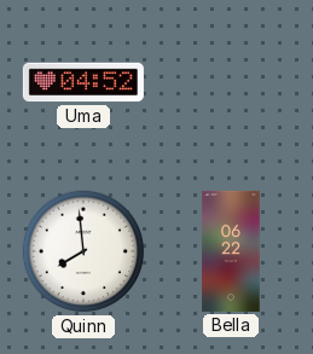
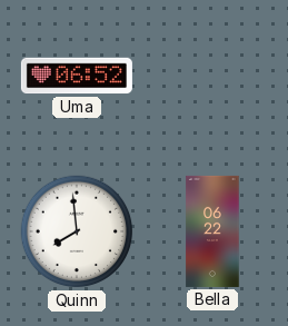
Uma: 04:52 -> 06:52 (77, 76)
